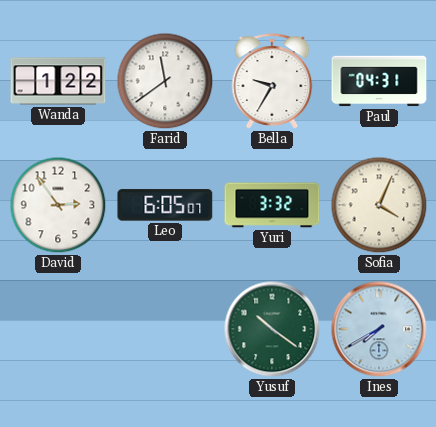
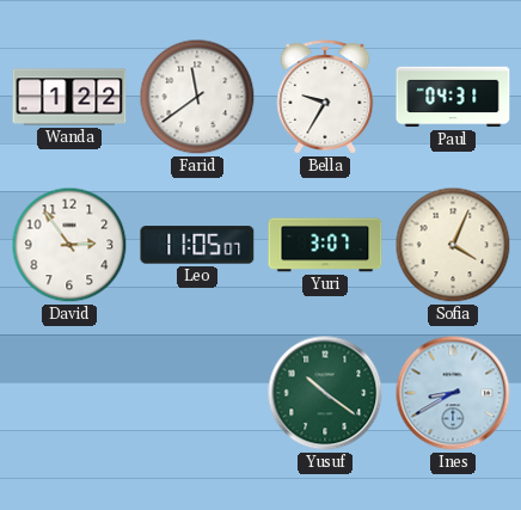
Leo: 6:05 -> 11:05 (197, 245)
Yuri: 3:32 -> 3:07 (325, 245)
Ines: 7:40 -> 8:40 (453, 393)
